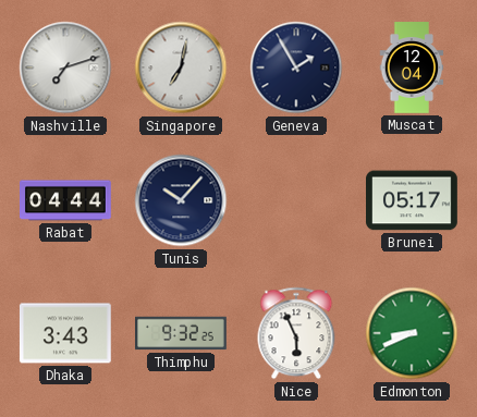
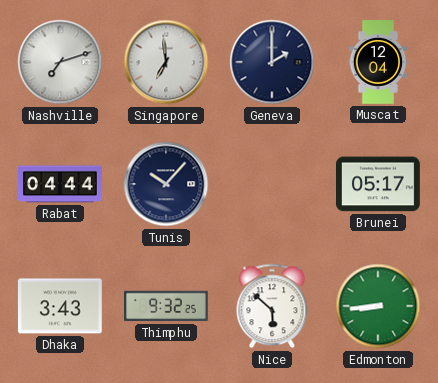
Singapore: 7:02 -> 6:59 (166, 62)
Geneva: 1:55 -> 2:00 (272, 62)
Nice: 5:56 -> 5:52 (272, 306)
Edmonton: 8:41 -> 8:44 (378, 306)
